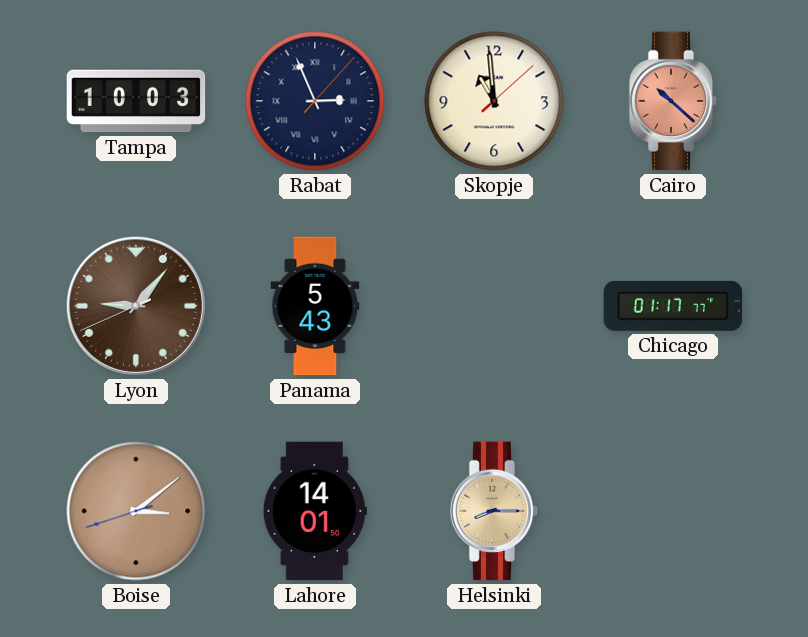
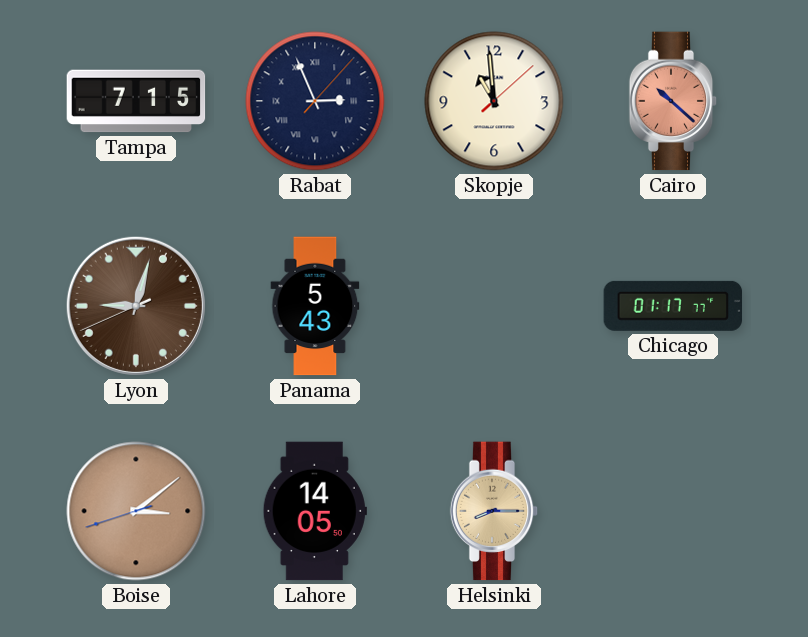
Tampa: 10:03 -> 7:15 (136, 101)
Lyon: 9:06 -> 9:02 (136, 306)
Lahore: 14:01 -> 14:05 (315, 511)
